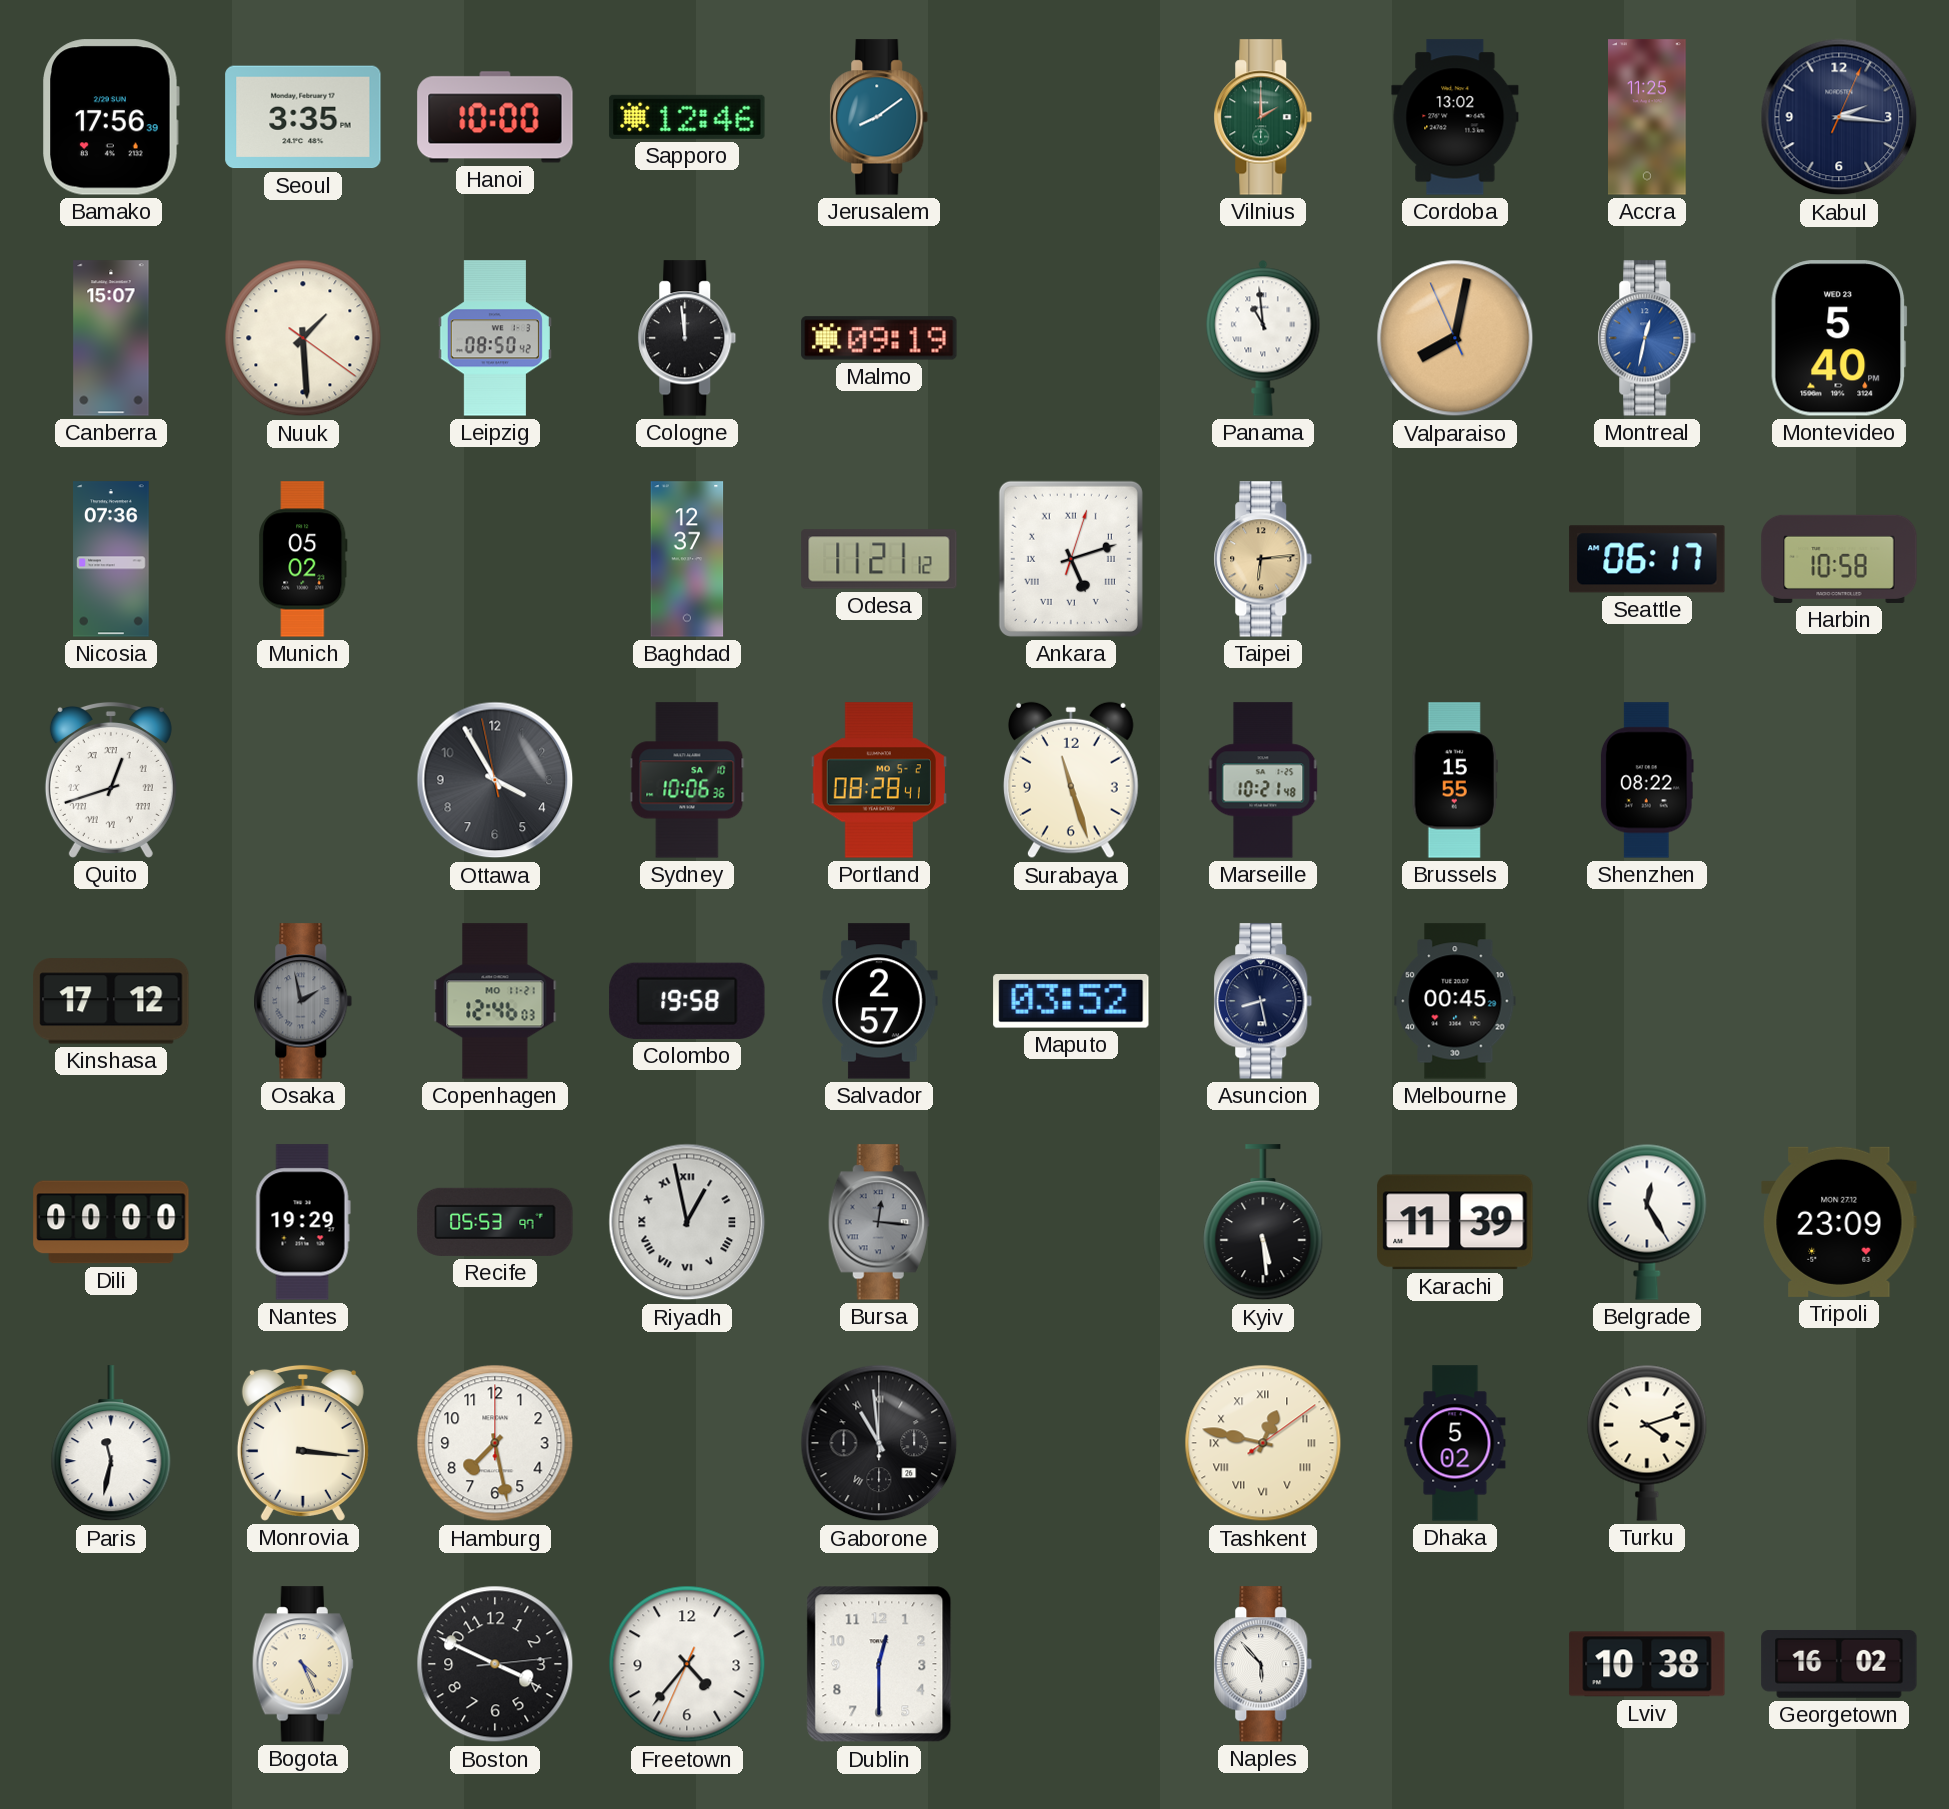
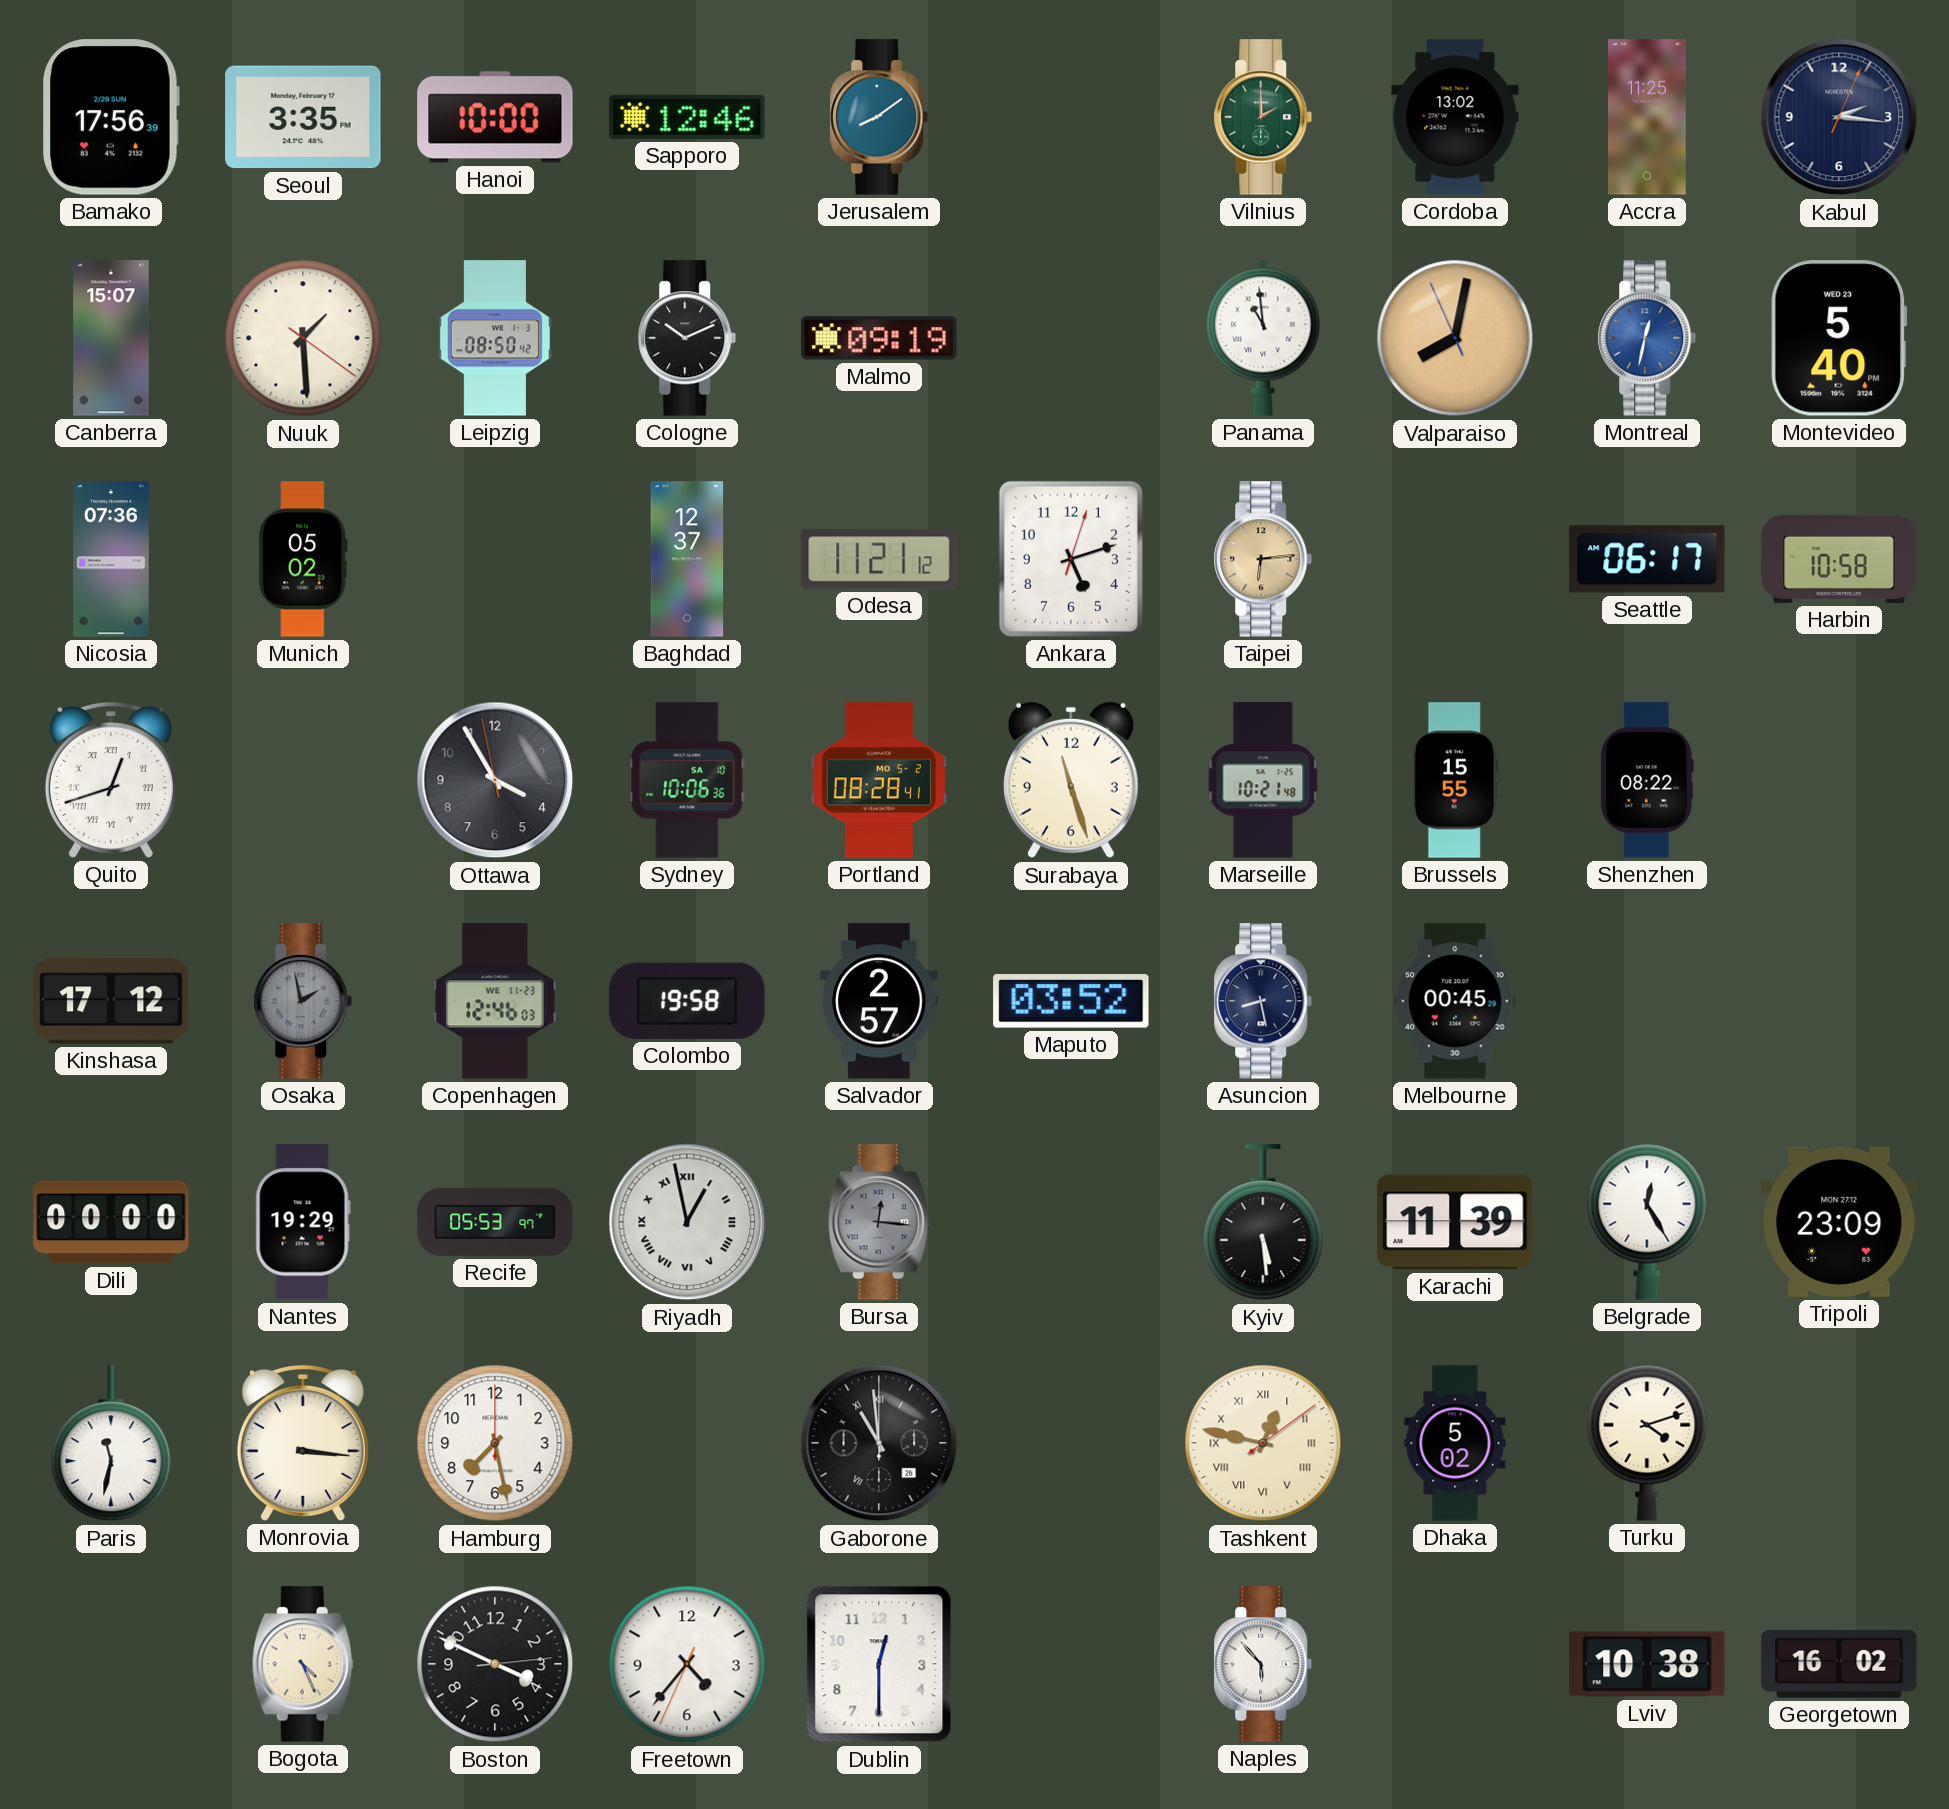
Cologne: 11:59 -> 10:11 (687, 338)
Ankara numerals: Roman -> Arabic (1071, 559)
Copenhagen date: MO 11-21 -> WE 11-23 (495, 1001)
